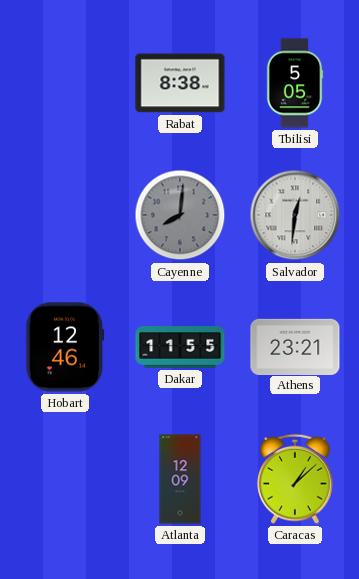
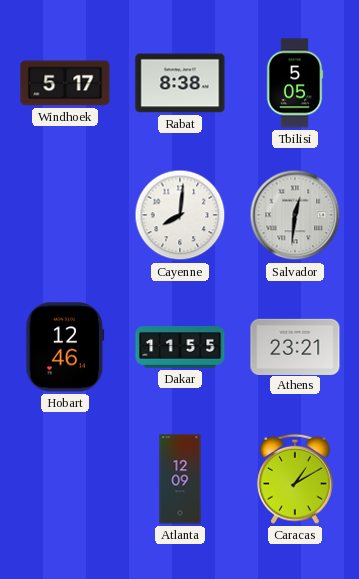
Windhoek: none -> 5:17 (65, 83)
Cayenne dial: grey -> white (180, 215)
Caracas: 1:08 -> 1:10 (295, 479)
